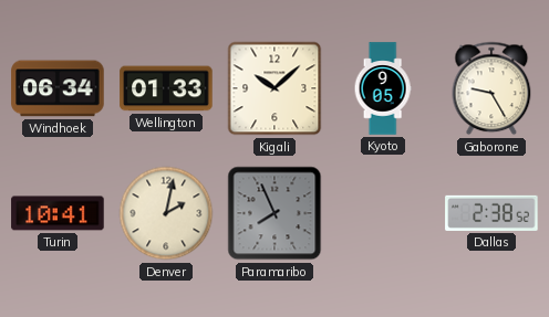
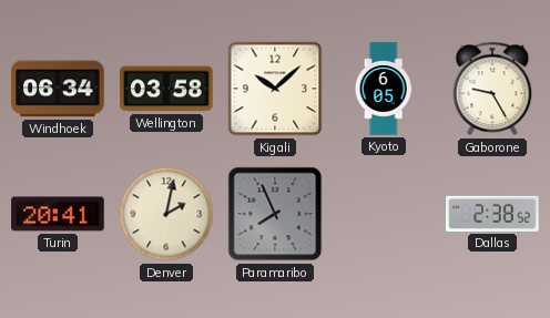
Wellington: 01:33 -> 03:58 (166, 89)
Kyoto: 9:05 -> 6:05 (384, 89)
Turin: 10:41 -> 20:41 (58, 214)
